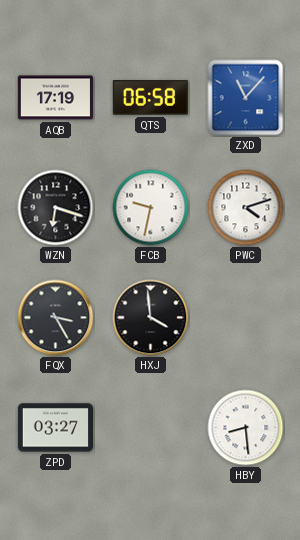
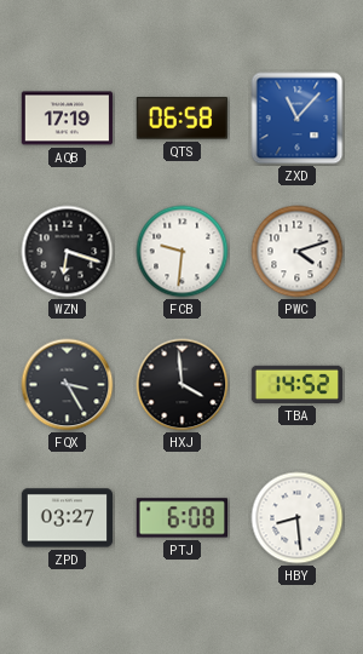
FCB: 9:32 -> 9:31 (183, 252)
TBA: none -> 14:52 (296, 384)
PTJ: none -> 6:08 (181, 518)
